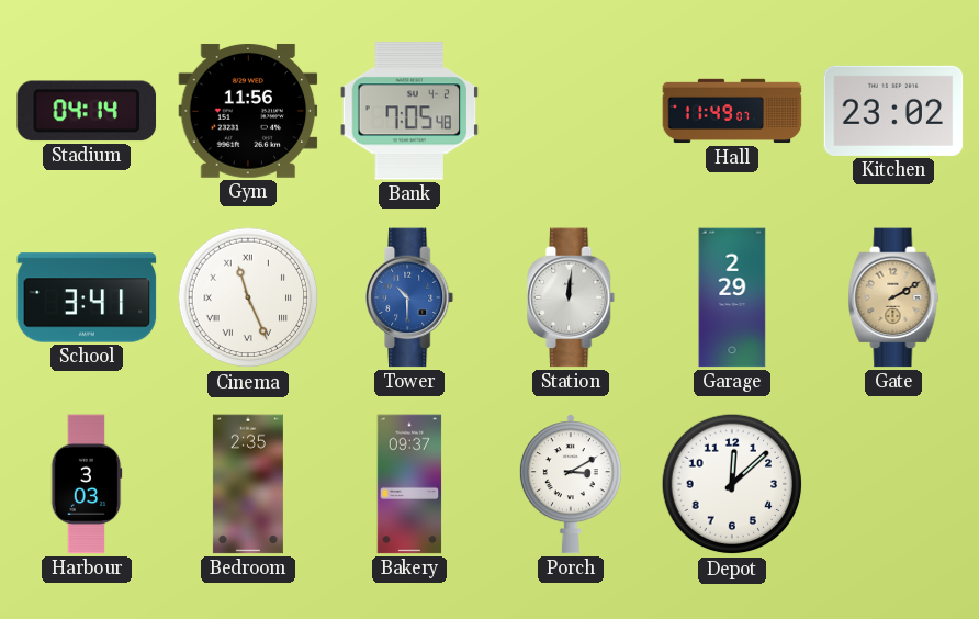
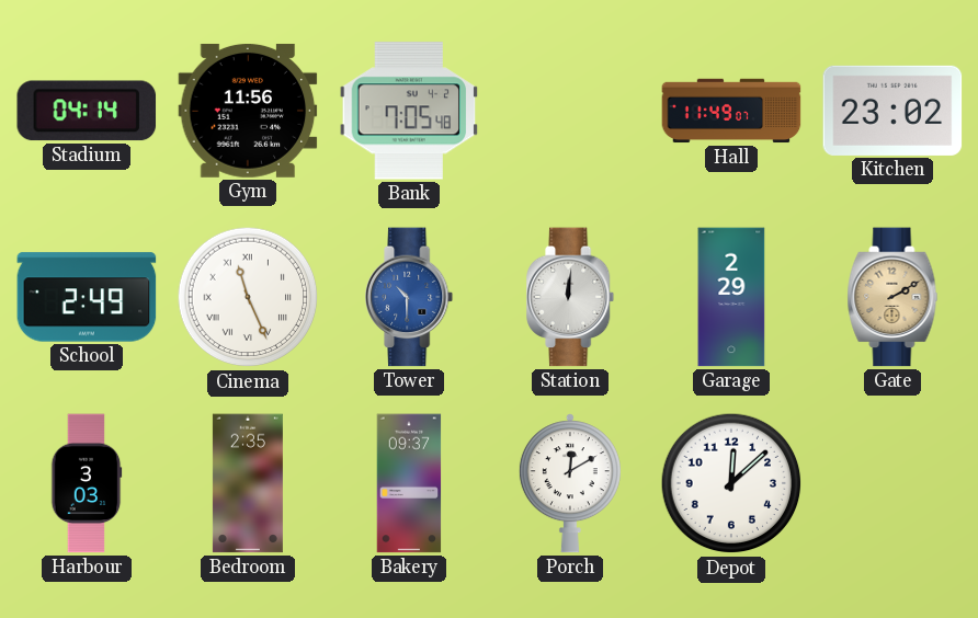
School: 3:41 -> 2:49 (87, 297)
Porch: 3:10 -> 12:10 (570, 483)
